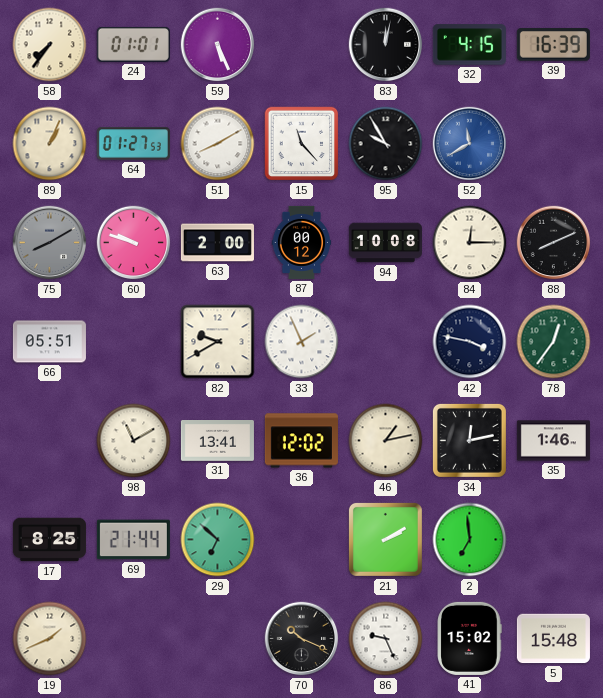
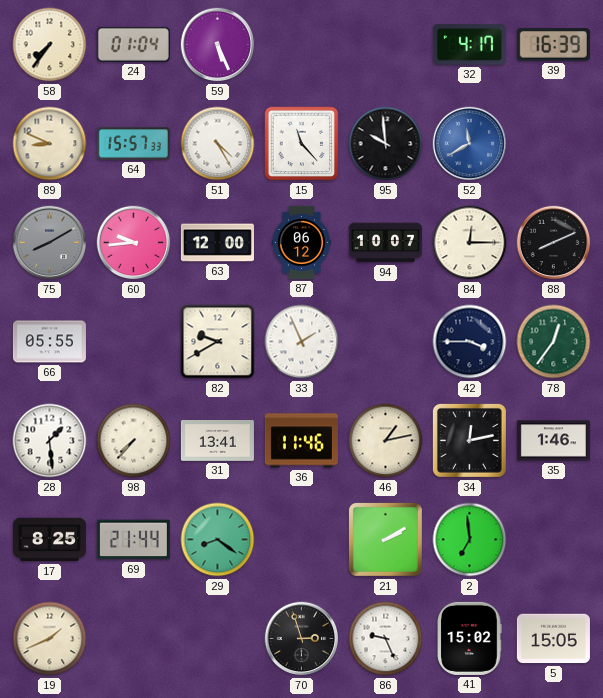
24: 01:01 -> 01:04 (133, 44)
83: 12:02 -> none (386, 45)
32: 4:15 -> 4:17 (469, 45)
89: 1:04 -> 8:49 (50, 144)
64: 01:27 -> 15:57 (133, 144)
51: 8:10 -> 4:25 (218, 144)
95: 9:55 -> 9:59 (386, 144)
60: 9:48 -> 9:44 (134, 243)
63: 2:00 -> 12:00 (217, 243)
87: 00:12 -> 06:12 (302, 242)
94: 10:08 -> 10:07 (385, 243)
66: 05:51 -> 05:55 (49, 342)
42: 3:47 -> 3:45 (470, 342)
28: none -> 1:29 (50, 441)
98: 11:10 -> 7:37 (134, 441)
36: 12:02 -> 11:46 (301, 441)
29: 6:52 -> 8:21 (218, 540)
70: 10:19 -> 2:57 (302, 639)
5: 15:48 -> 15:05 (553, 639)
